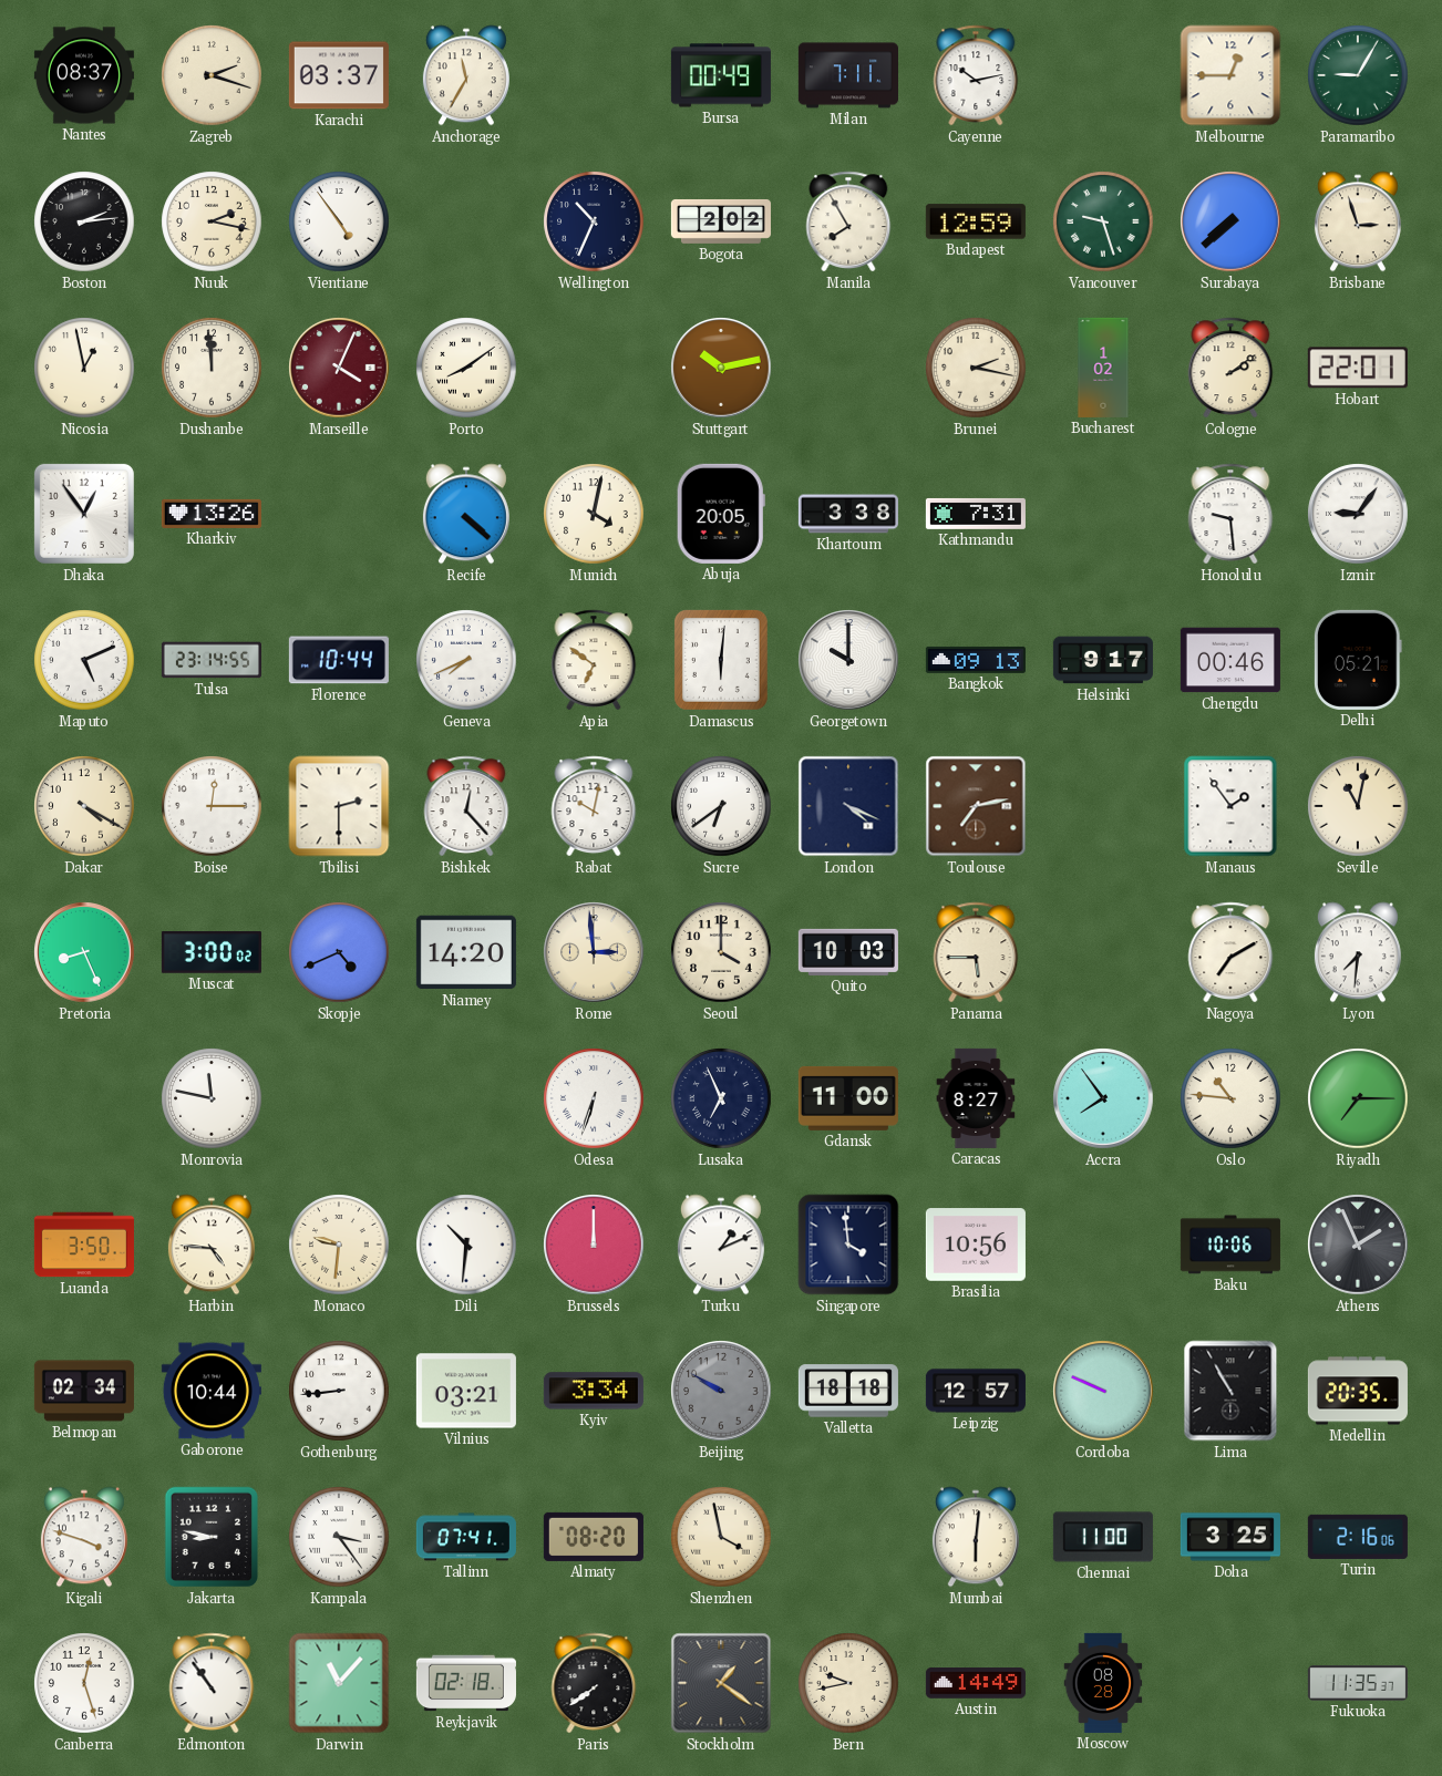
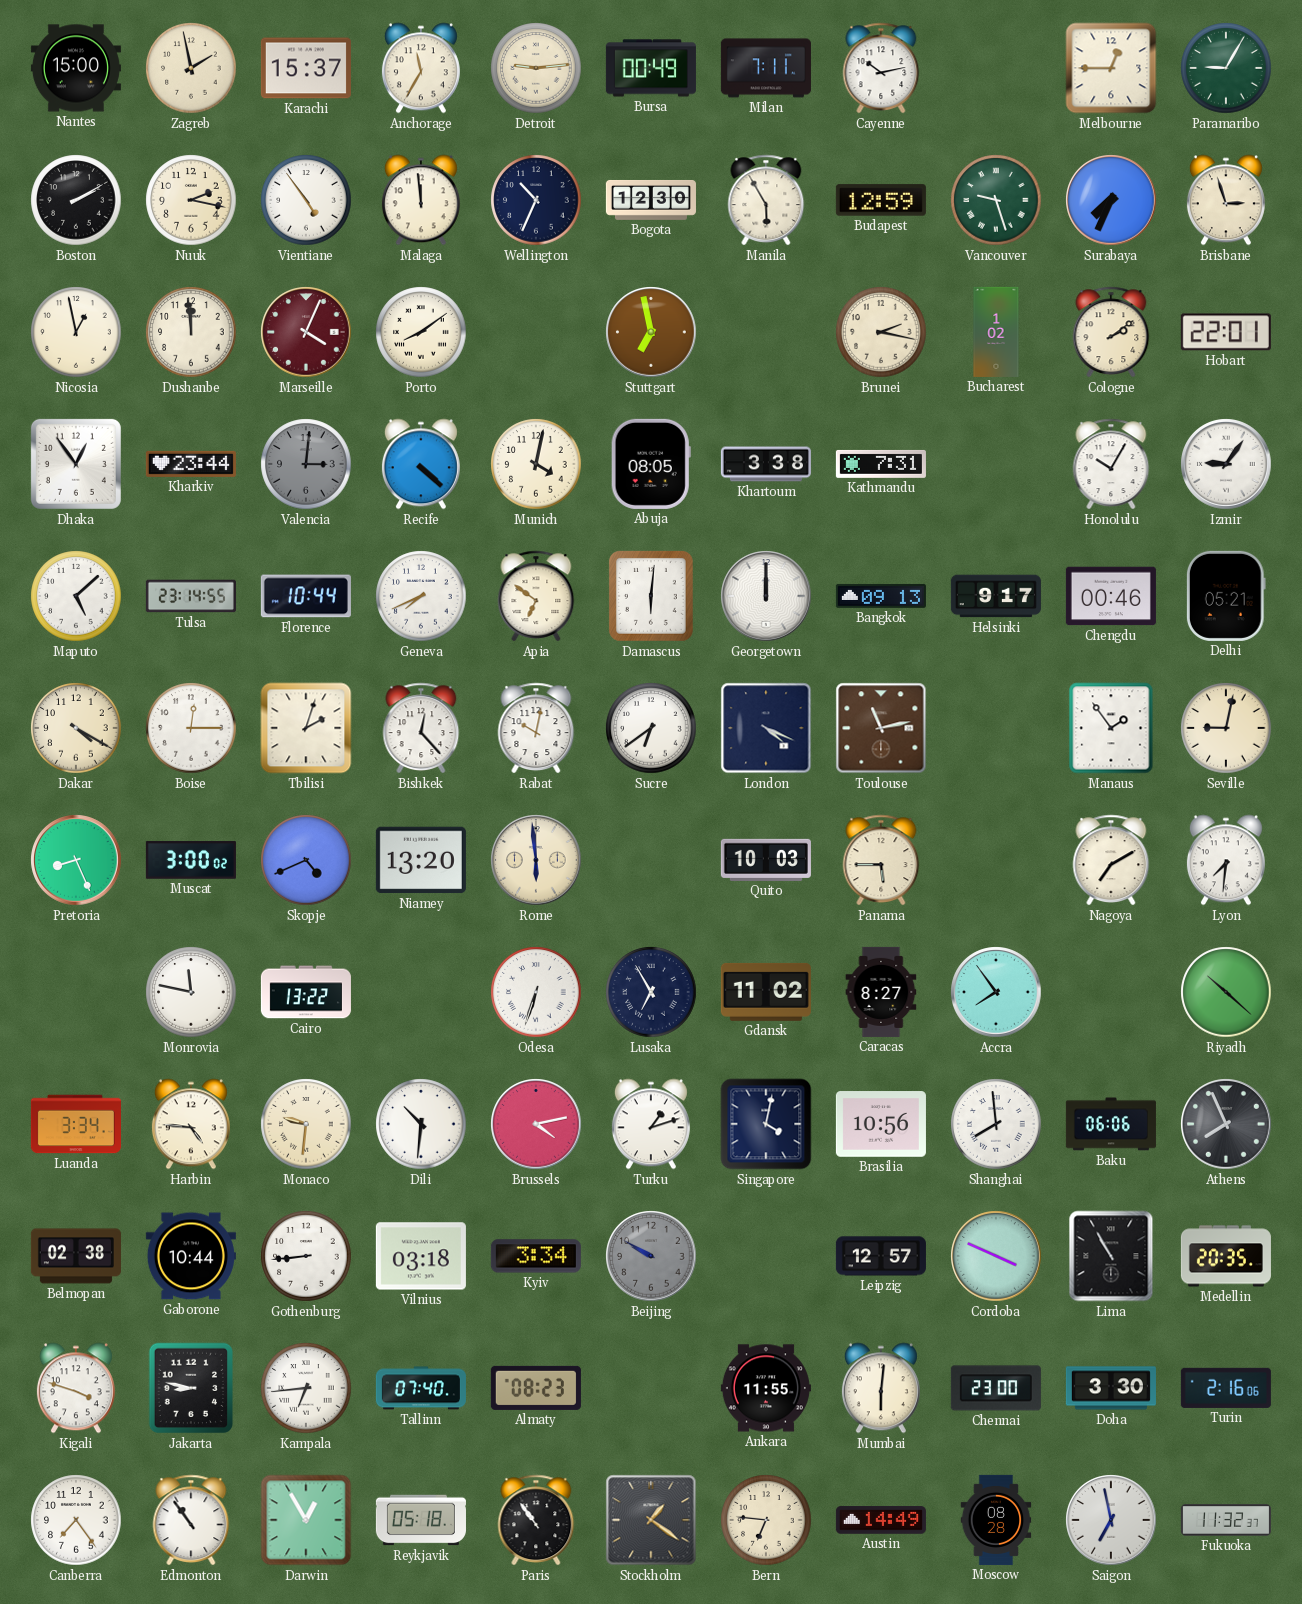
Nantes: 08:37 -> 15:00 (76, 68)
Zagreb: 2:18 -> 1:58 (191, 68)
Karachi: 03:37 -> 15:37 (306, 68)
Detroit: none -> 9:14 (536, 68)
Boston: 2:14 -> 2:10 (76, 200)
Malaga: none -> 11:59 (421, 200)
Bogota: 2:02 -> 12:30 (651, 200)
Manila: 7:55 -> 5:55 (766, 200)
Surabaya: 7:38 -> 7:34 (1111, 200)
Stuttgart: 10:13 -> 6:58 (651, 332)
Kharkiv: 13:26 -> 23:44 (191, 464)
Valencia: none -> 3:01 (306, 464)
Abuja: 20:05 -> 08:05 (651, 464)
Honolulu: 9:29 -> 10:05 (1111, 464)
Maputo: 5:11 -> 5:08 (76, 596)
Georgetown: 10:00 -> 12:00 (766, 596)
Tbilisi: 2:30 -> 2:03 (306, 728)
Toulouse: 7:13 -> 11:13 (881, 728)
Seville: 11:02 -> 9:02 (1226, 728)
Niamey: 14:20 -> 13:20 (421, 860)
Rome: 2:59 -> 5:59 (536, 860)
Seoul: 4:00 -> none (721, 952)
Cairo: none -> 13:22 (306, 992)
Lusaka: 6:56 -> 6:55 (651, 992)
Gdansk: 11:00 -> 11:02 (766, 992)
Oslo: 10:46 -> none (1230, 1098)
Riyadh: 7:15 -> 10:22 (1226, 992)
Luanda: 3:50 -> 3:34 (76, 1124)
Brussels: 12:00 -> 4:13 (536, 1124)
Turku: 1:11 -> 1:12 (651, 1124)
Singapore: 3:59 -> 4:02 (766, 1124)
Shanghai: none -> 7:59 (996, 1124)
Baku: 10:06 -> 06:06 (1111, 1124)
Athens: 1:56 -> 7:56 (1226, 1124)
Belmopan: 02:34 -> 02:38 (76, 1256)
Vilnius: 03:21 -> 03:18 (421, 1256)
Valletta: 18:18 -> none (848, 1391)
Cordoba: 9:49 -> 3:49 (996, 1256)
Kampala: 3:24 -> 6:44 (306, 1388)
Tallinn: 07:41 -> 07:40 (421, 1388)
Almaty: 08:20 -> 08:23 (536, 1388)
Shenzhen: 3:58 -> none (721, 1537)
Ankara: none -> 11:55 (766, 1388)
Chennai: 11:00 -> 23:00 (996, 1388)
Doha: 3:25 -> 3:30 (1111, 1388)
Canberra: 12:27 -> 7:24 (76, 1520)
Darwin: 11:07 -> 12:55 (306, 1520)
Reykjavik: 02:18 -> 05:18 (421, 1520)
Paris: 7:39 -> 10:54 (536, 1520)
Bern: 9:43 -> 6:46 (766, 1520)
Saigon: none -> 6:58 (1111, 1520)
Fukuoka: 11:35 -> 11:32 (1226, 1520)
